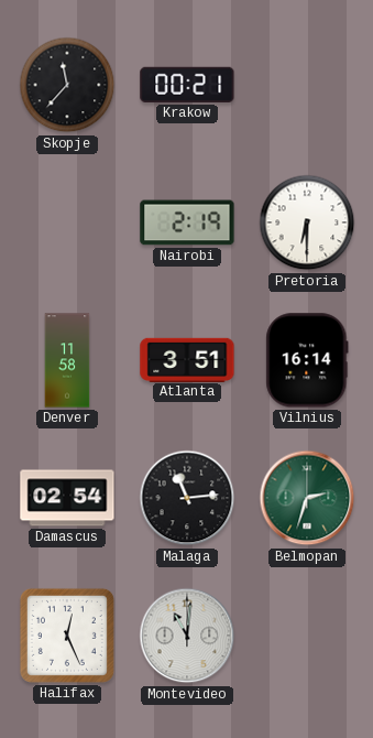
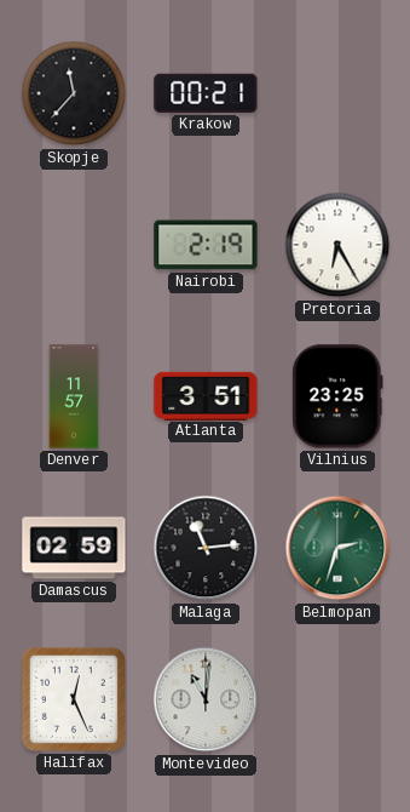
Pretoria: 6:30 -> 6:25 (337, 245)
Denver: 11:58 -> 11:57 (74, 396)
Vilnius: 16:14 -> 23:25 (337, 396)
Damascus: 02:54 -> 02:59 (74, 548)
